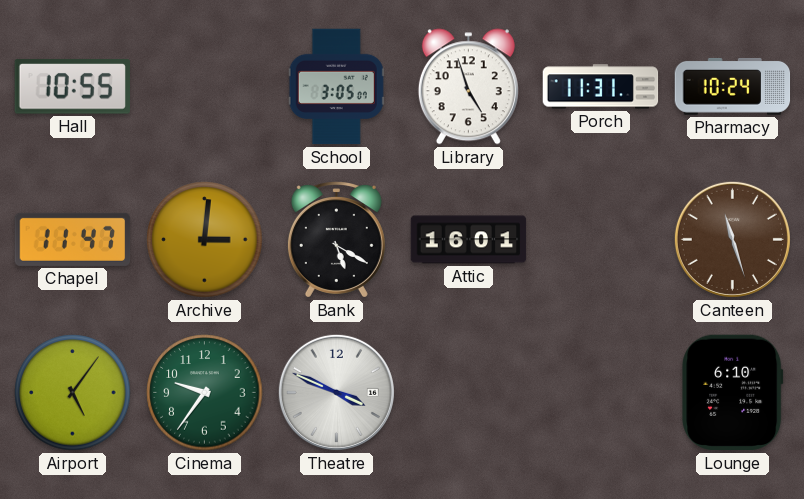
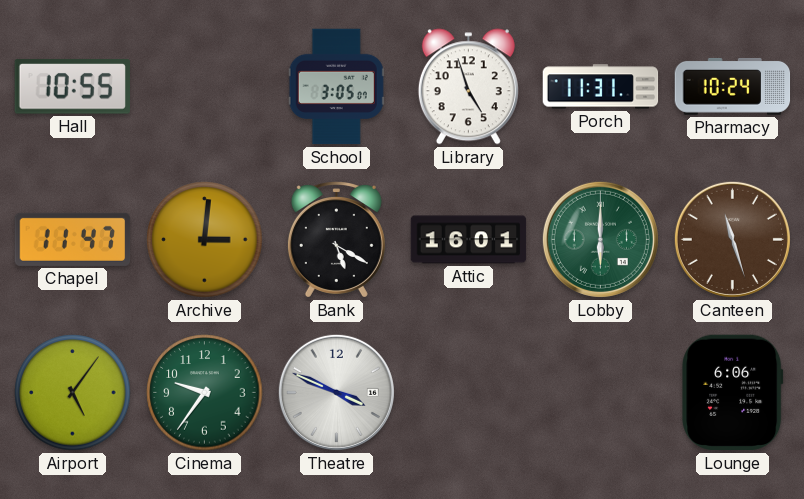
Lobby: none -> 6:00 (600, 239)
Lounge: 6:10 -> 6:06 (733, 393)
